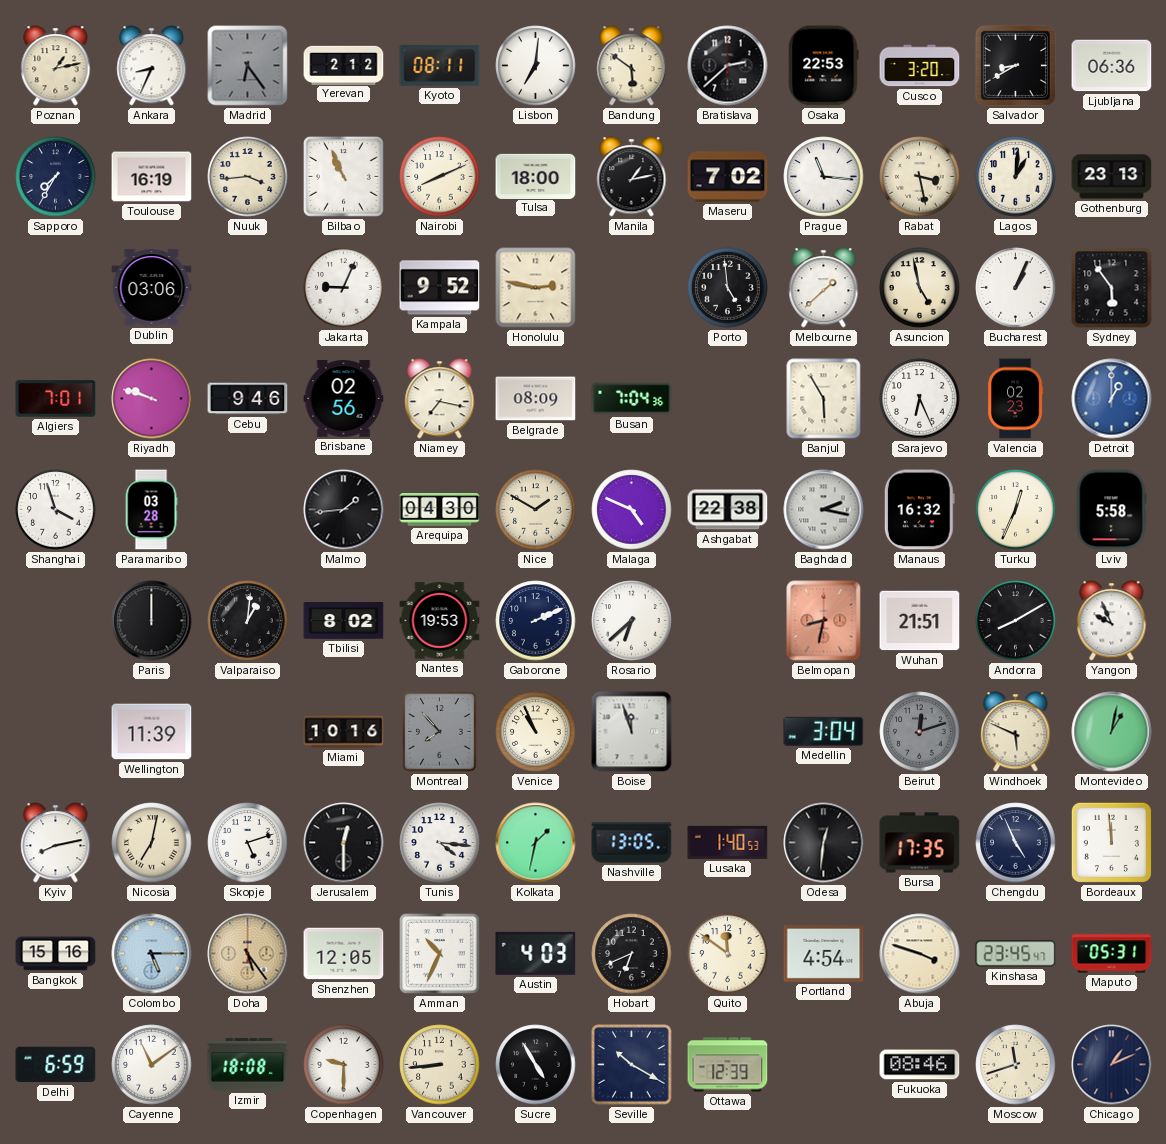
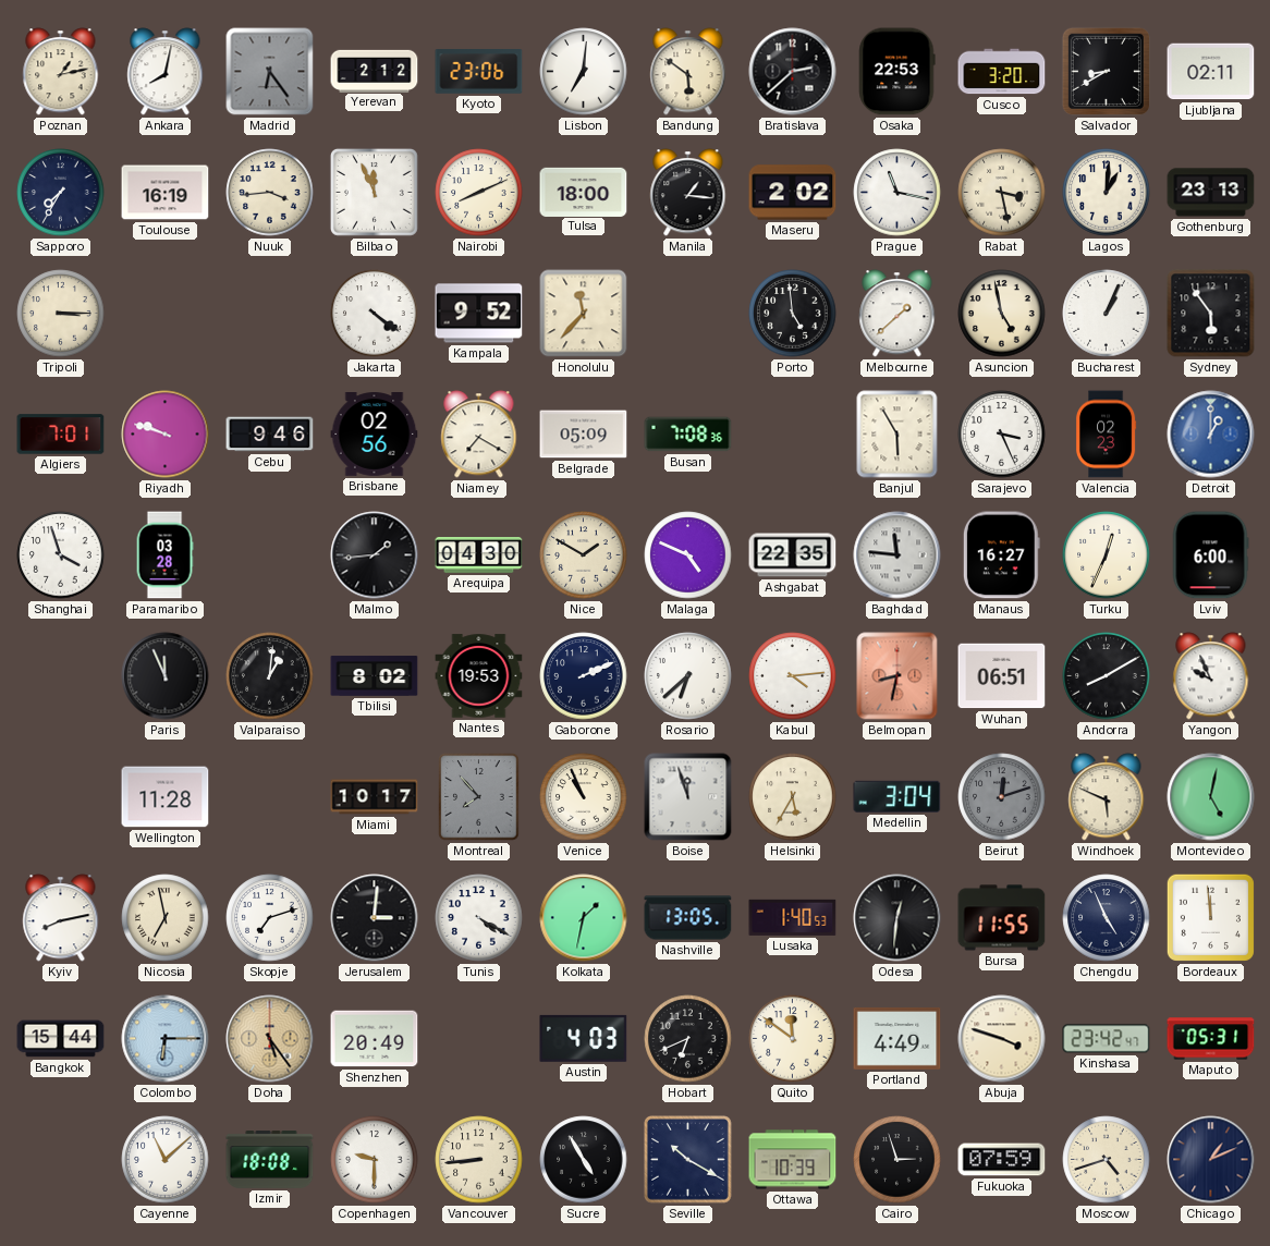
Ankara: 8:34 -> 8:02 (166, 72)
Kyoto: 08:11 -> 23:06 (479, 72)
Ljubljana: 06:36 -> 02:11 (1211, 72)
Bilbao: 10:56 -> 11:56 (374, 192)
Manila: 1:13 -> 1:16 (688, 193)
Maseru: 7:02 -> 2:02 (793, 193)
Prague: 11:16 -> 11:17 (897, 193)
Tripoli: none -> 3:15 (61, 314)
Dublin: 03:06 -> none (152, 288)
Jakarta: 9:04 -> 4:21 (375, 314)
Honolulu: 2:47 -> 11:37 (584, 314)
Niamey: 7:17 -> 7:20 (479, 435)
Belgrade: 08:09 -> 05:09 (584, 435)
Busan: 7:04 -> 7:08 (688, 435)
Sarajevo: 6:26 -> 3:26 (1002, 435)
Ashgabat: 22:38 -> 22:35 (793, 555)
Baghdad: 2:17 -> 11:46 (897, 555)
Manaus: 16:32 -> 16:27 (1001, 555)
Lviv: 5:58 -> 6:00 (1210, 555)
Paris: 12:00 -> 11:56 (166, 676)
Kabul: none -> 4:14 (793, 676)
Wuhan: 21:51 -> 06:51 (1002, 676)
Wellington: 11:39 -> 11:28 (166, 797)
Miami: 10:16 -> 10:17 (375, 797)
Helsinki: none -> 5:35 (793, 797)
Montevideo: 1:02 -> 5:02 (1211, 797)
Nicosia: 7:02 -> 6:58 (166, 918)
Skopje: 5:12 -> 7:12 (270, 918)
Jerusalem: 12:30 -> 3:01 (375, 918)
Tunis: 4:16 -> 4:20 (479, 918)
Bursa: 17:35 -> 11:55 (1002, 918)
Bangkok: 15:16 -> 15:44 (61, 1039)
Colombo: 5:15 -> 6:15 (166, 1039)
Shenzhen: 12:05 -> 20:49 (375, 1039)
Amman: 10:34 -> none (439, 953)
Portland: 4:54 -> 4:49 (897, 1039)
Kinshasa: 23:45 -> 23:42 (1107, 1039)
Delhi: 6:59 -> none (56, 1065)
Cayenne: 11:09 -> 11:08 (166, 1160)
Ottawa: 12:39 -> 10:39 (793, 1160)
Cairo: none -> 2:57 (897, 1160)
Fukuoka: 08:46 -> 07:59 (1002, 1160)
Moscow: 11:42 -> 4:42 (1107, 1160)
